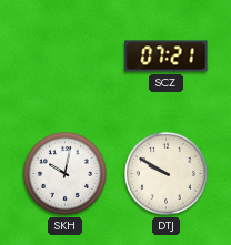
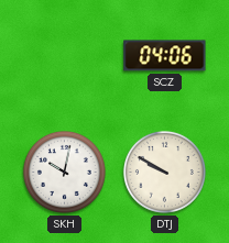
SCZ: 07:21 -> 04:06 (165, 56)
